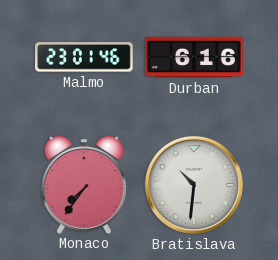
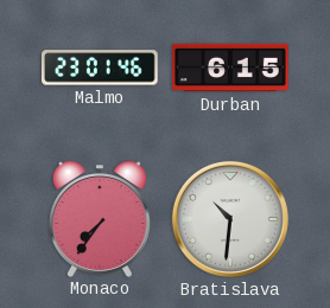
Durban: 6:16 -> 6:15 (230, 68)
